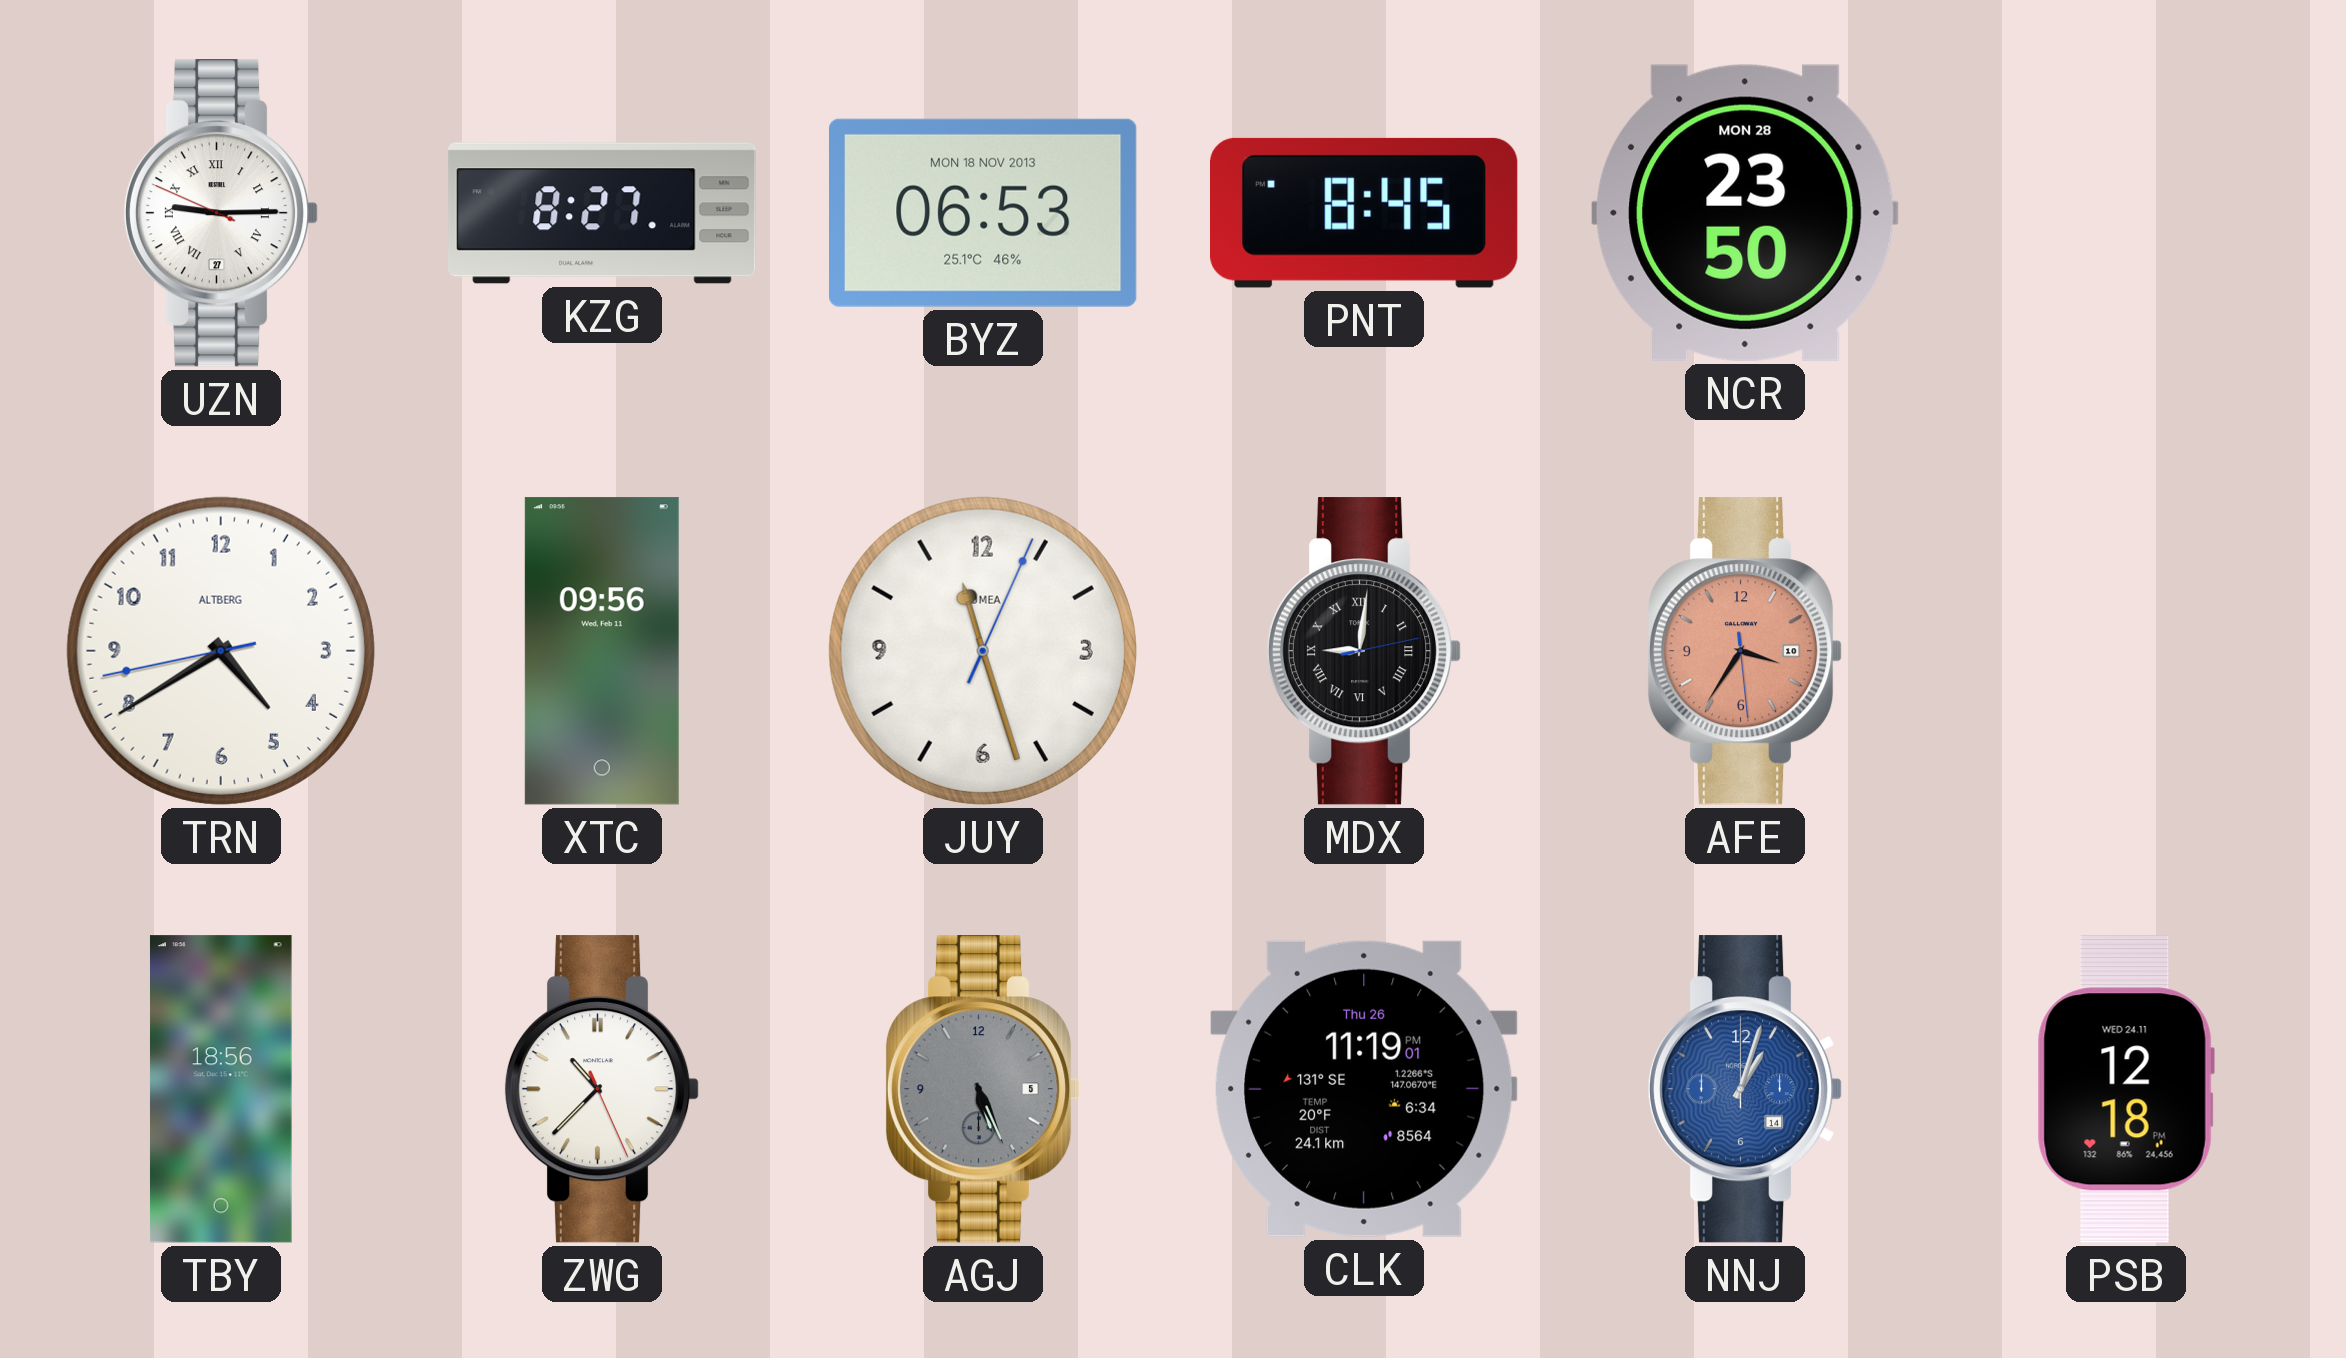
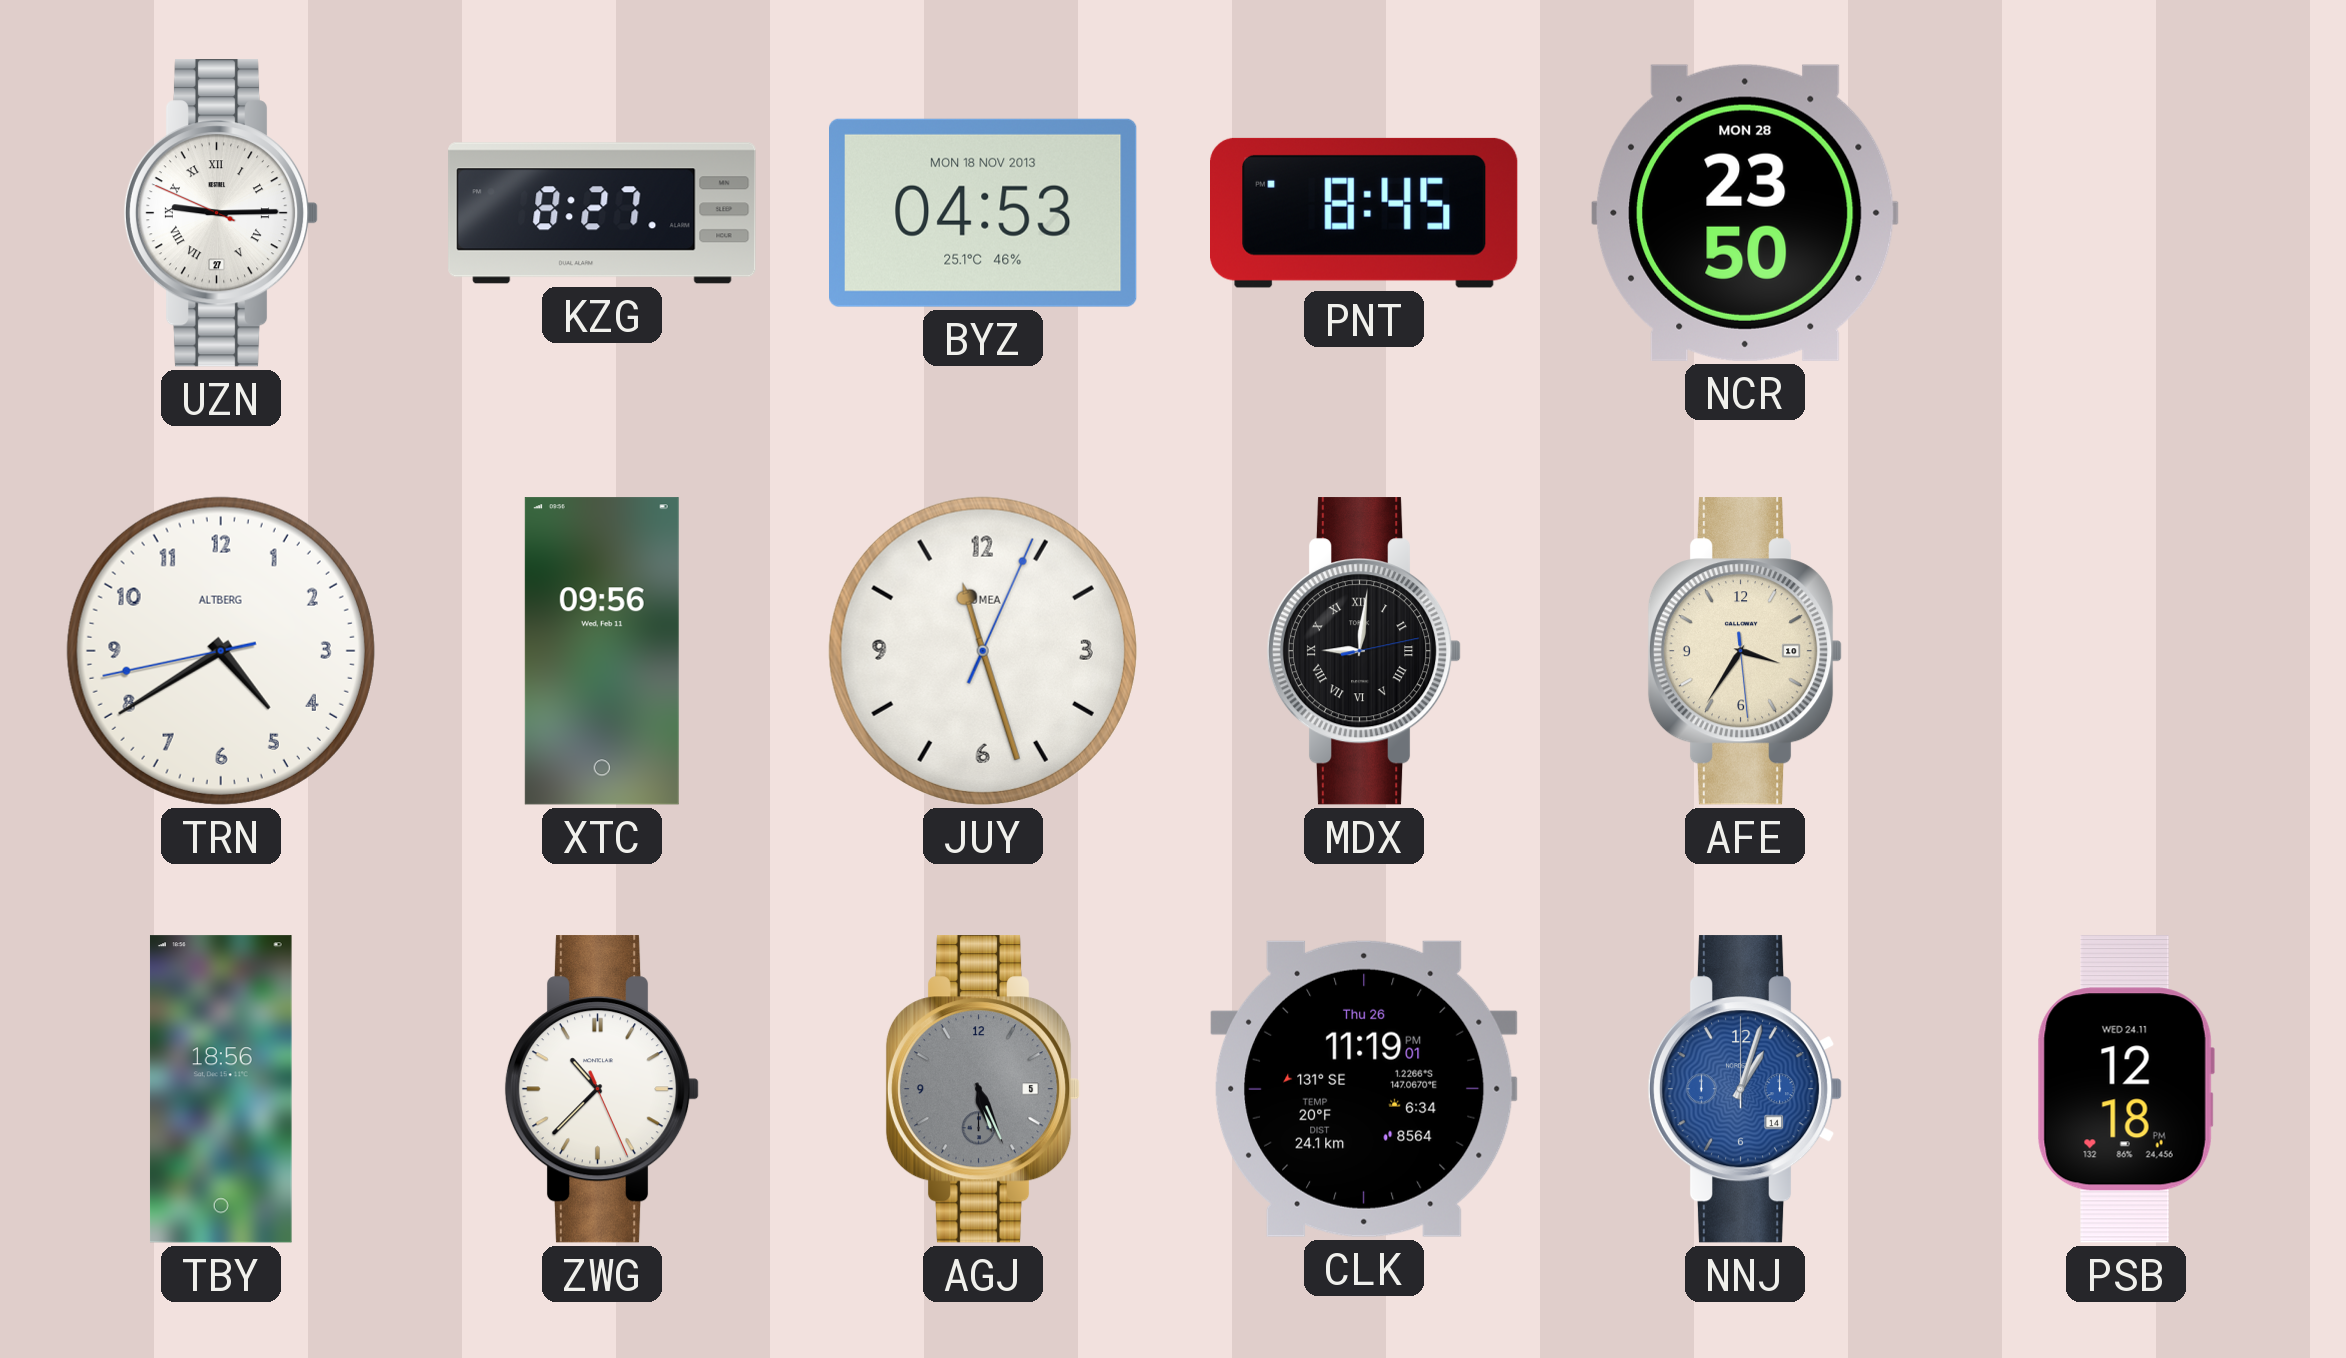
BYZ: 06:53 -> 04:53 (984, 213)
AFE dial: salmon -> cream (1745, 651)
